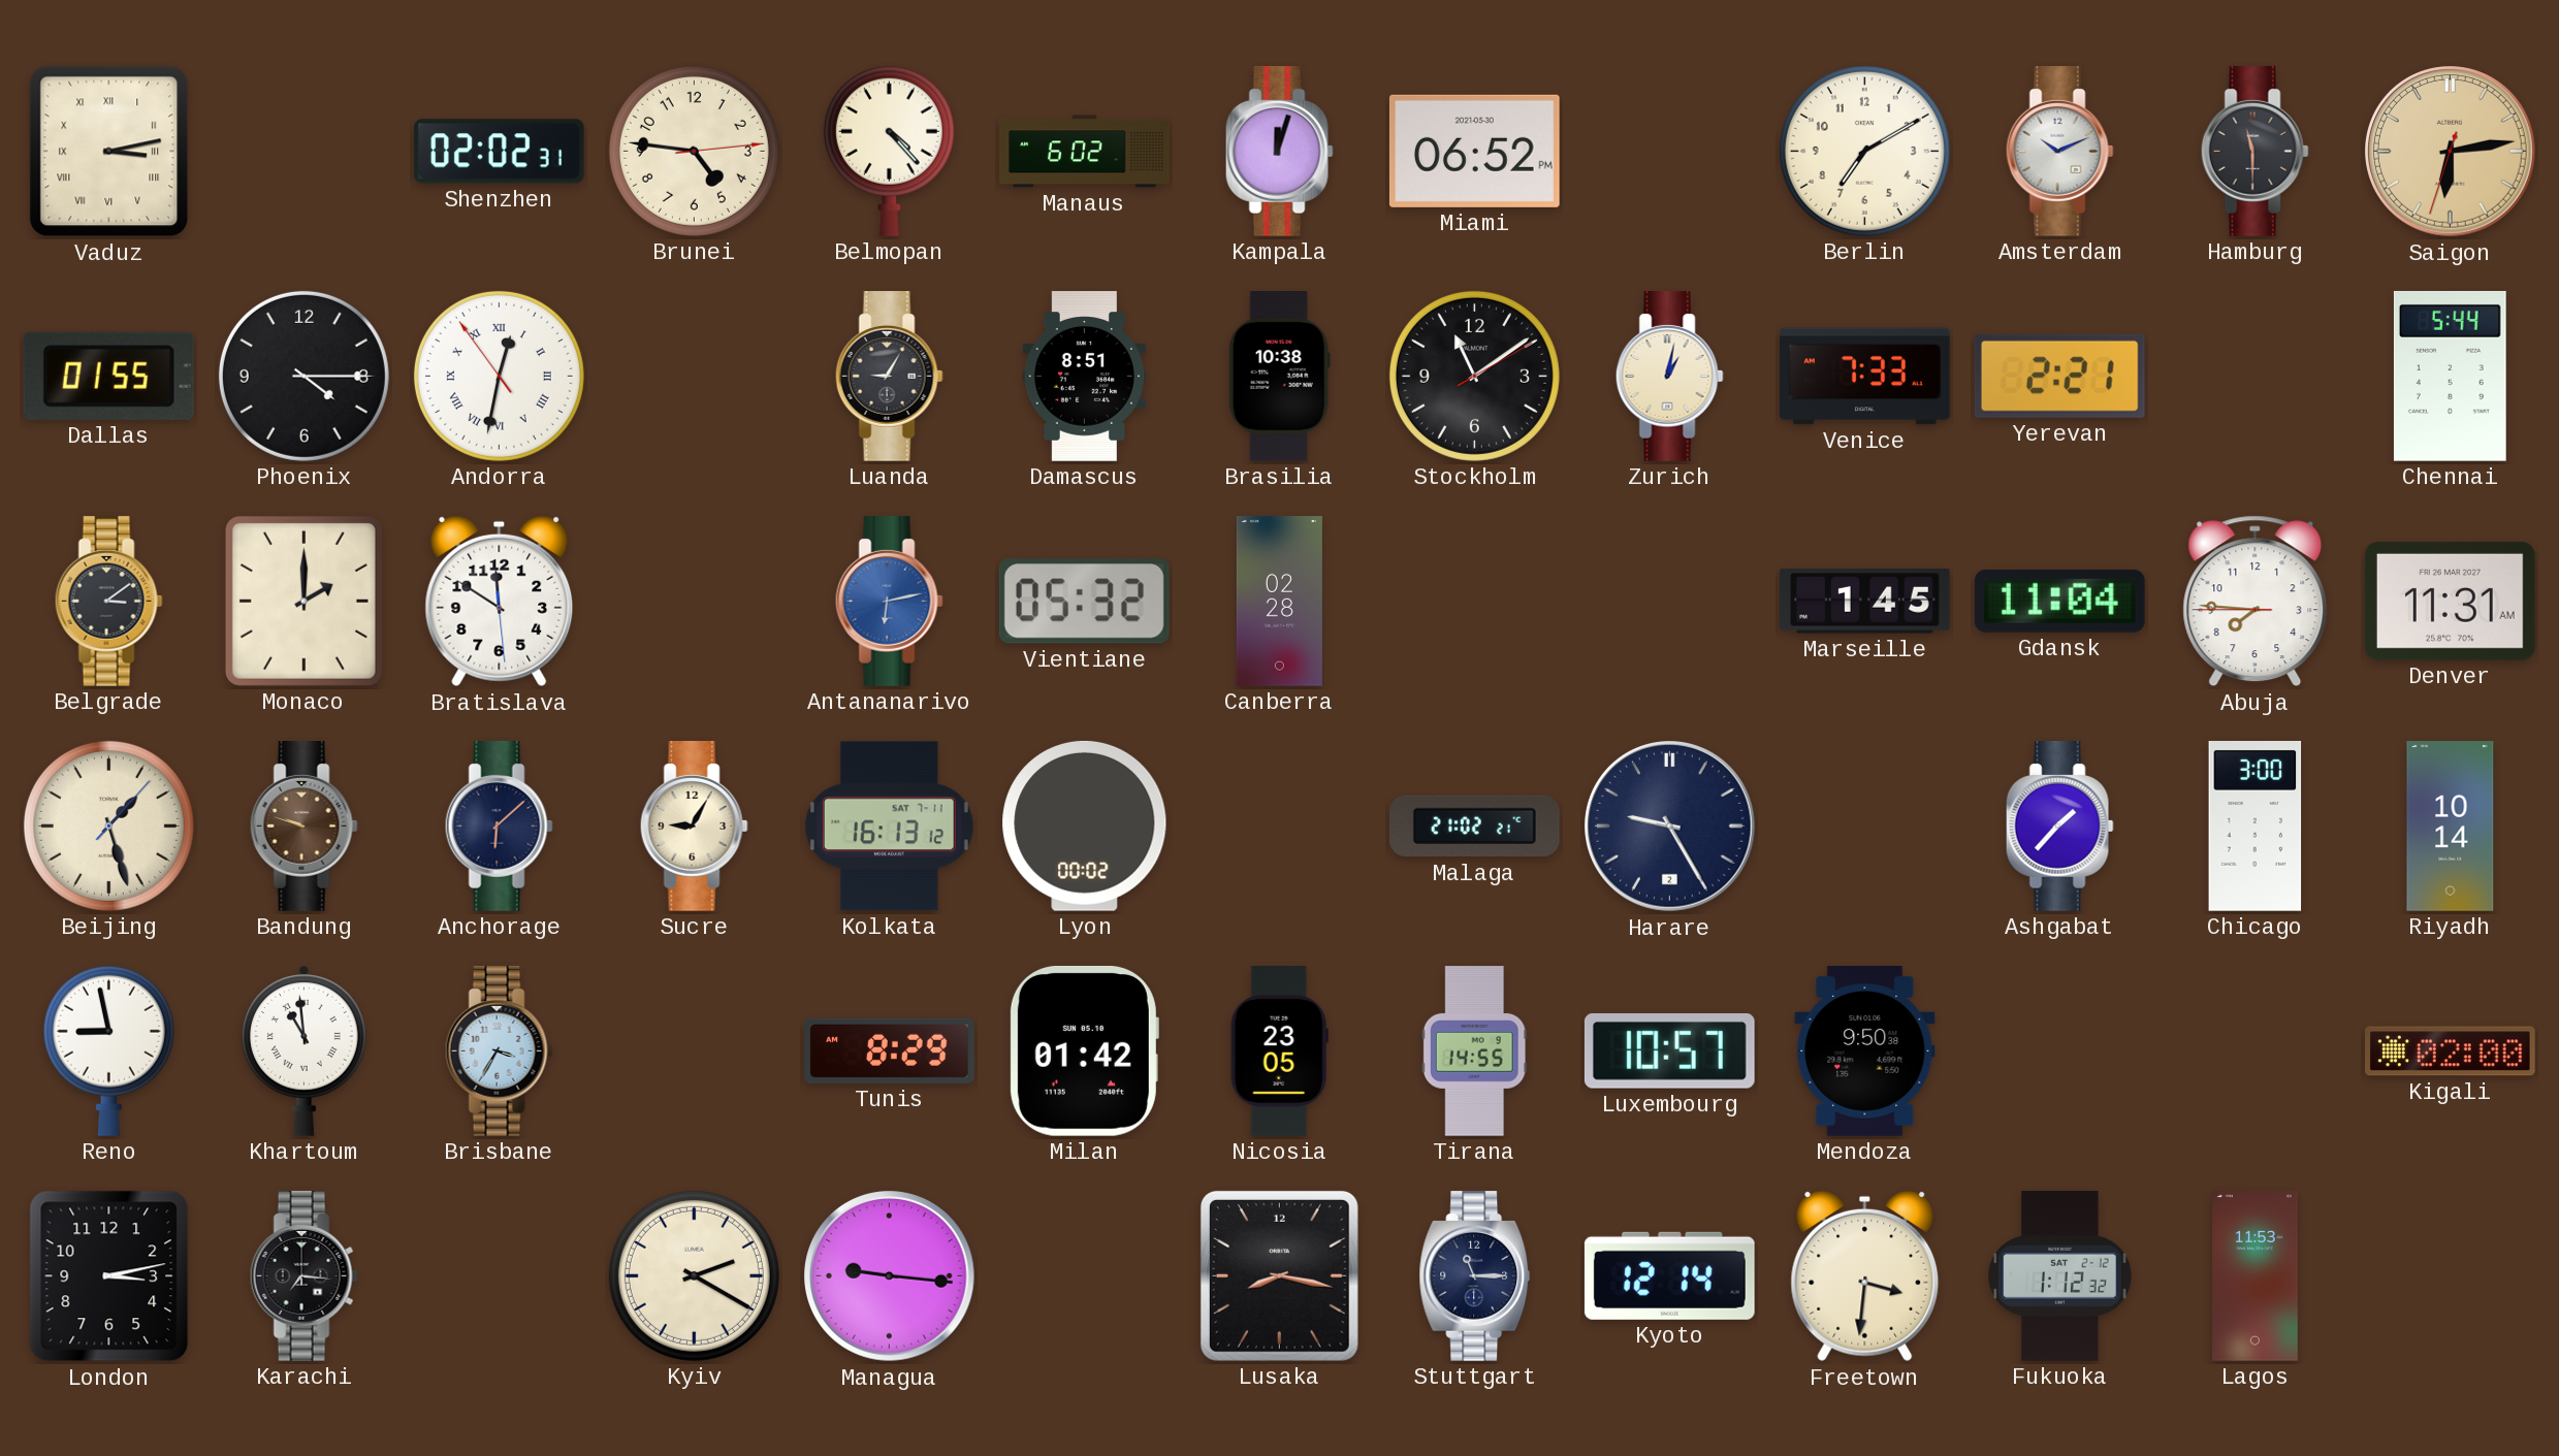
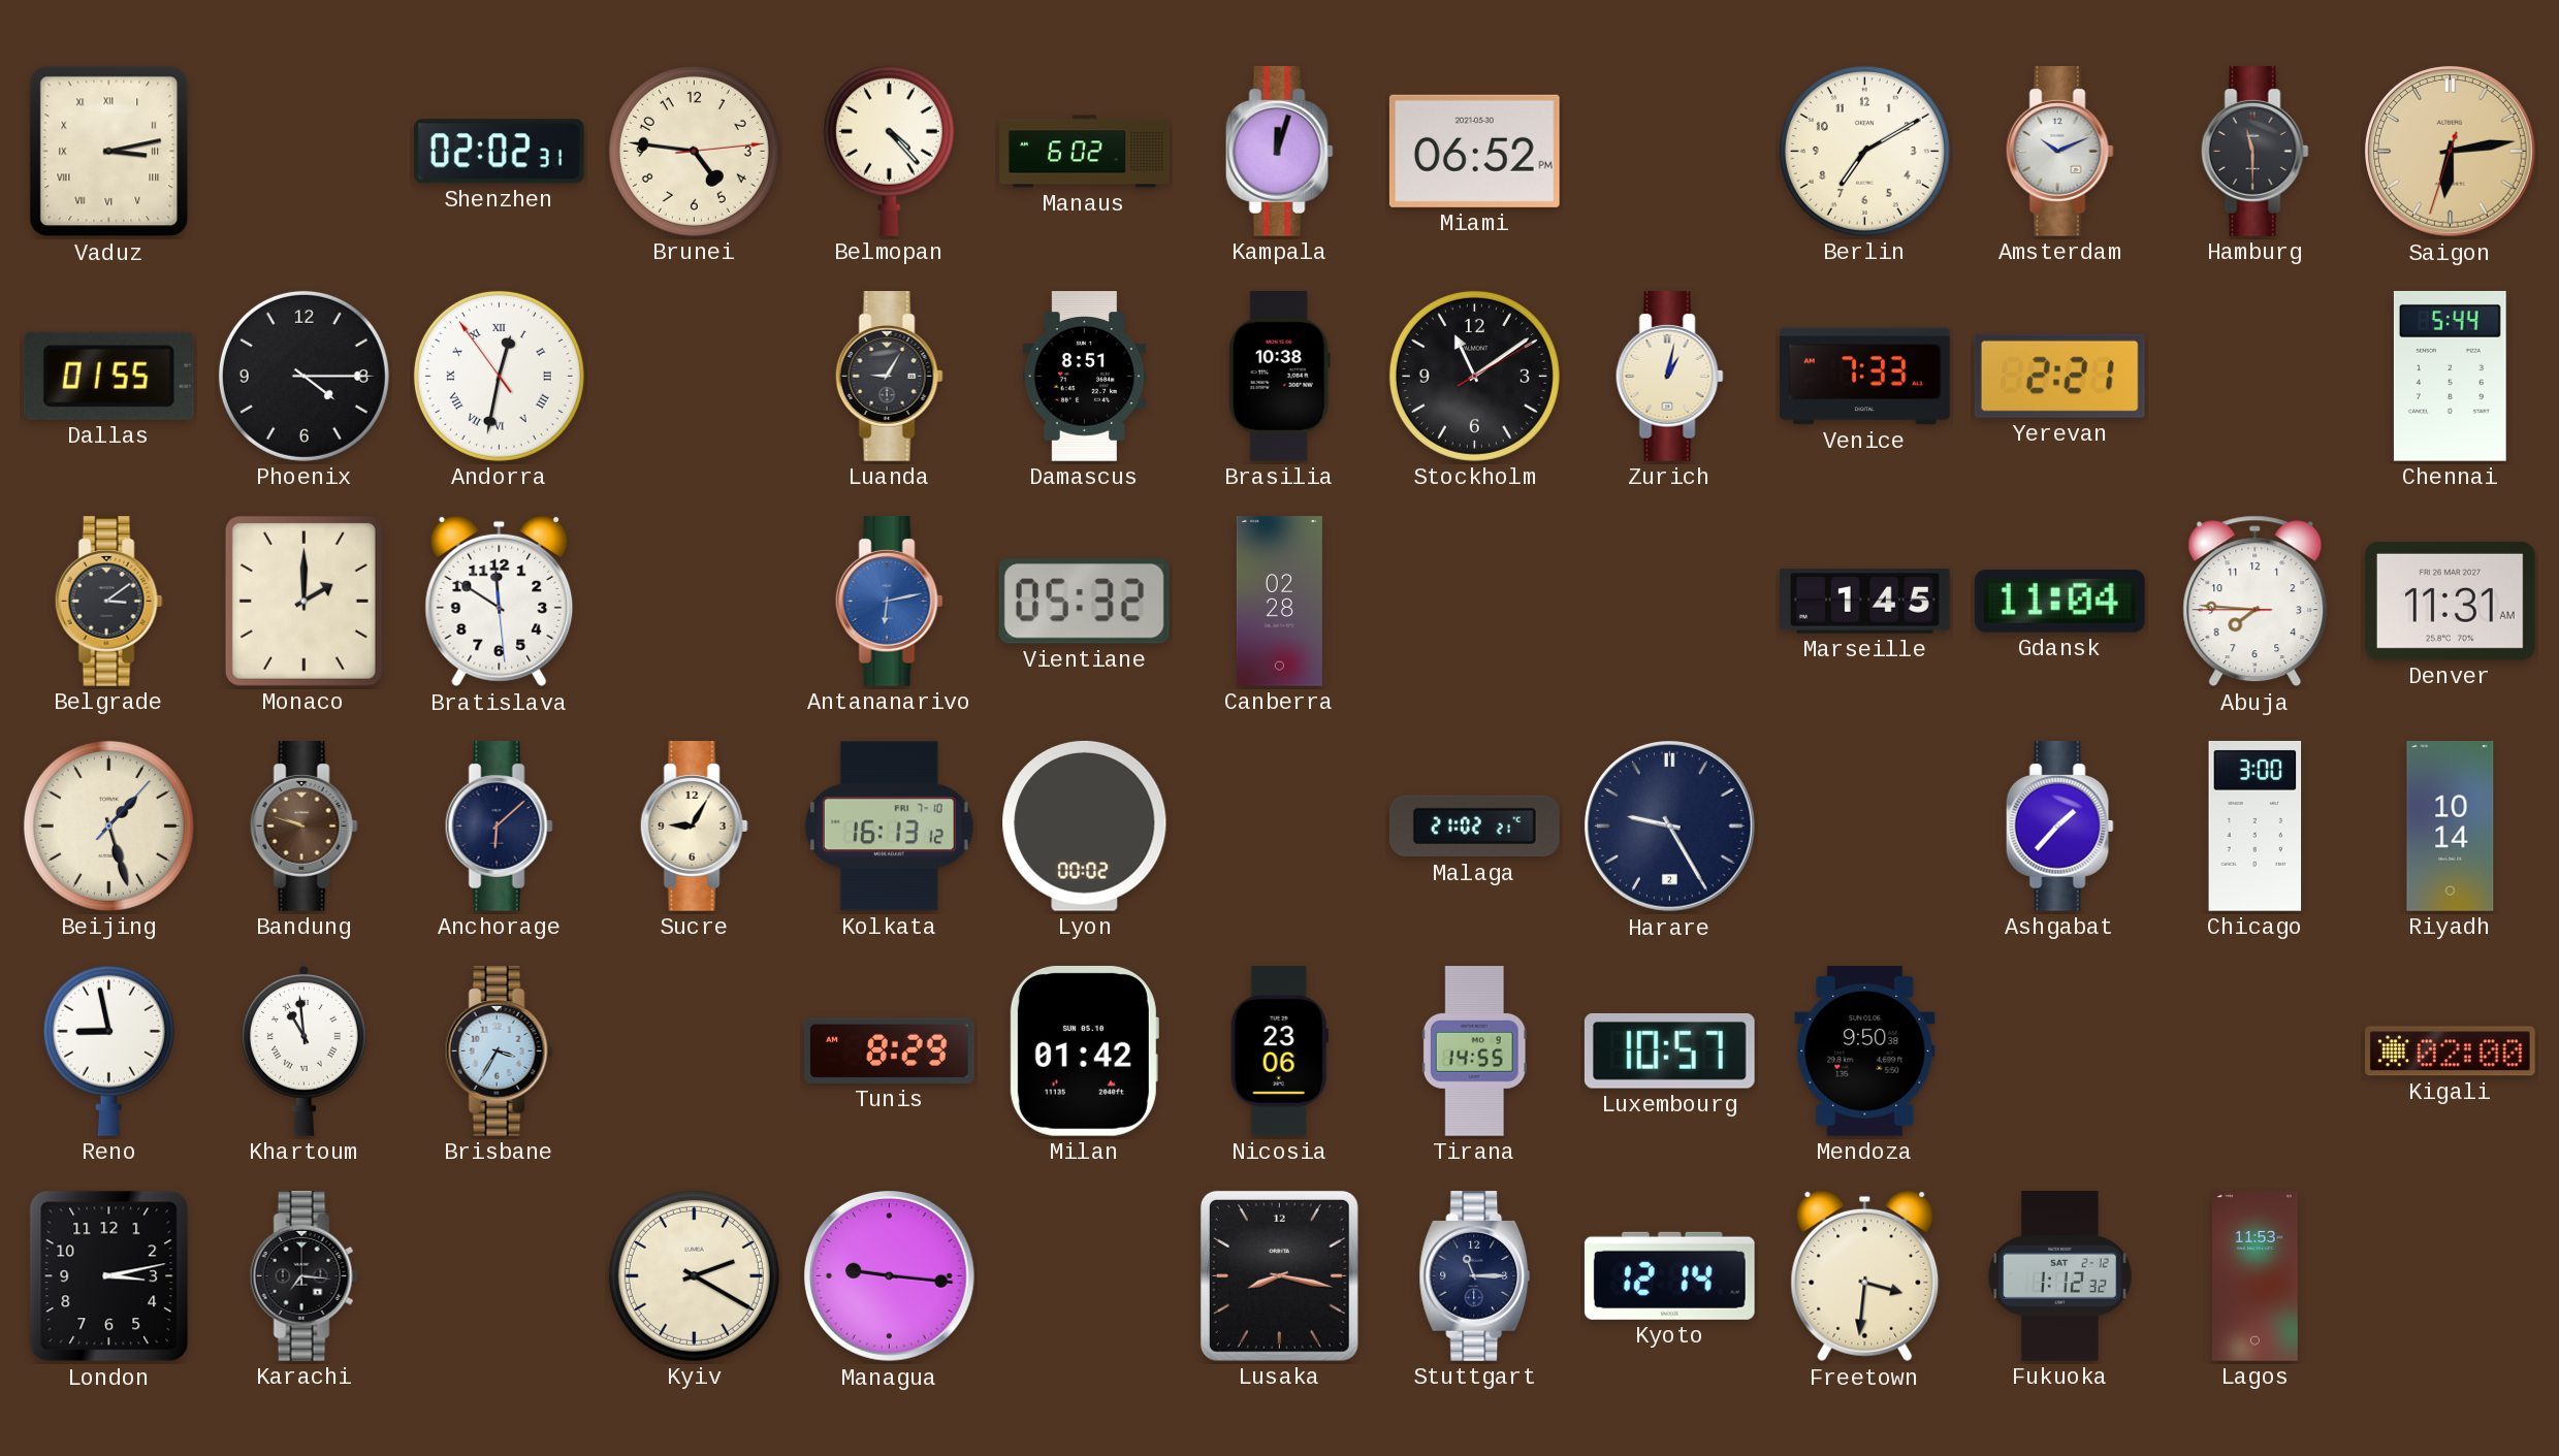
Kolkata date: SAT 7-11 -> FRI 7-10 (889, 827)
Nicosia: 23:05 -> 23:06 (1279, 1051)
